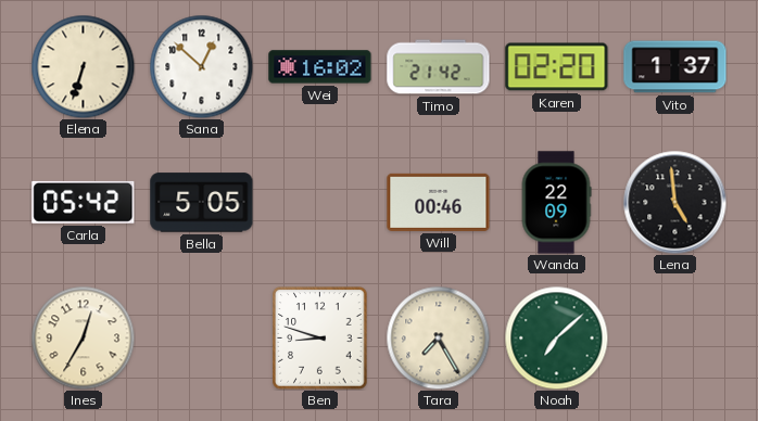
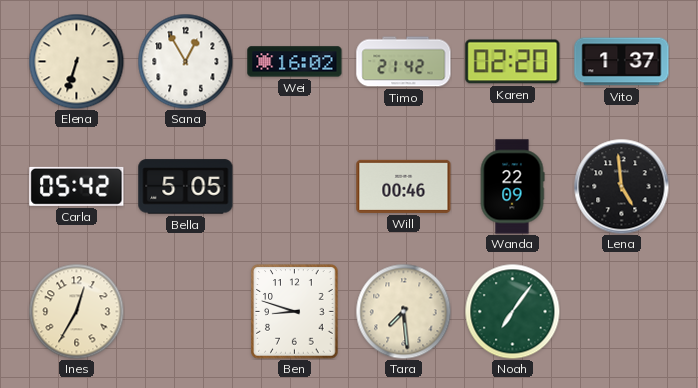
Sana: 12:52 -> 12:55 (185, 61)
Tara: 7:25 -> 7:29 (403, 311)
Noah: 7:08 -> 7:06 (512, 311)
